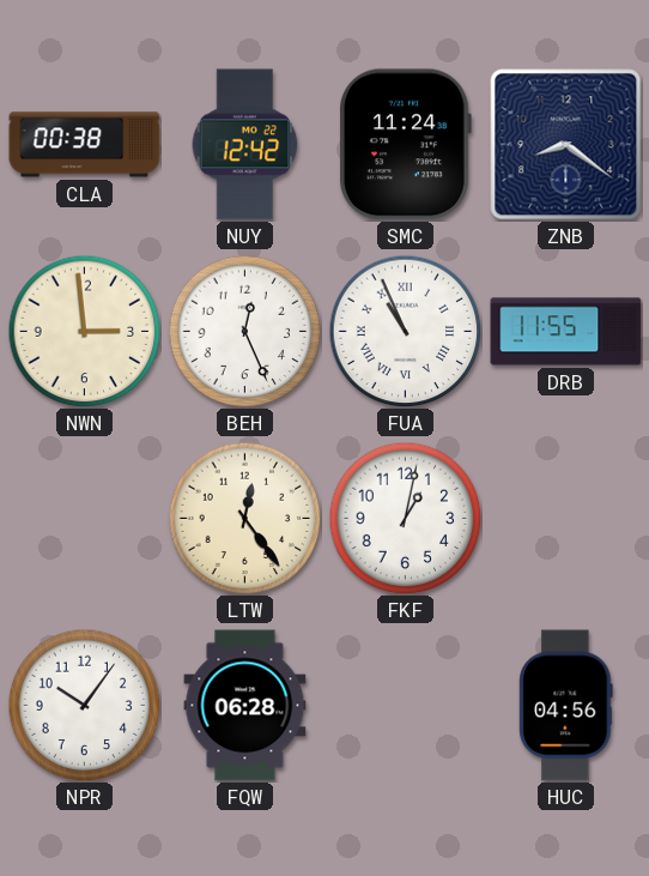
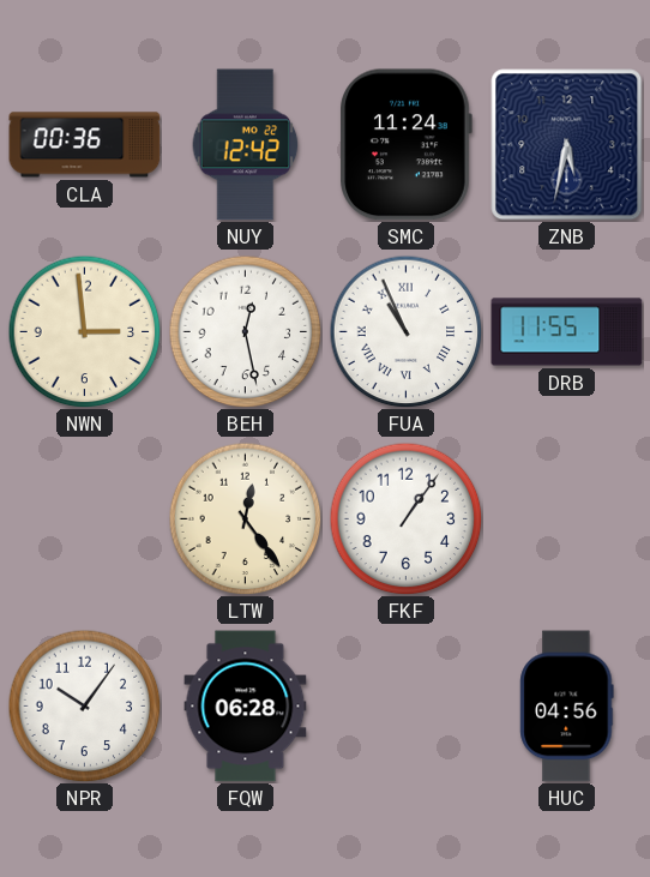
CLA: 00:38 -> 00:36 (85, 145)
ZNB: 8:21 -> 5:32 (567, 145)
BEH: 12:26 -> 12:28 (245, 331)
FKF: 1:02 -> 1:06 (405, 518)
